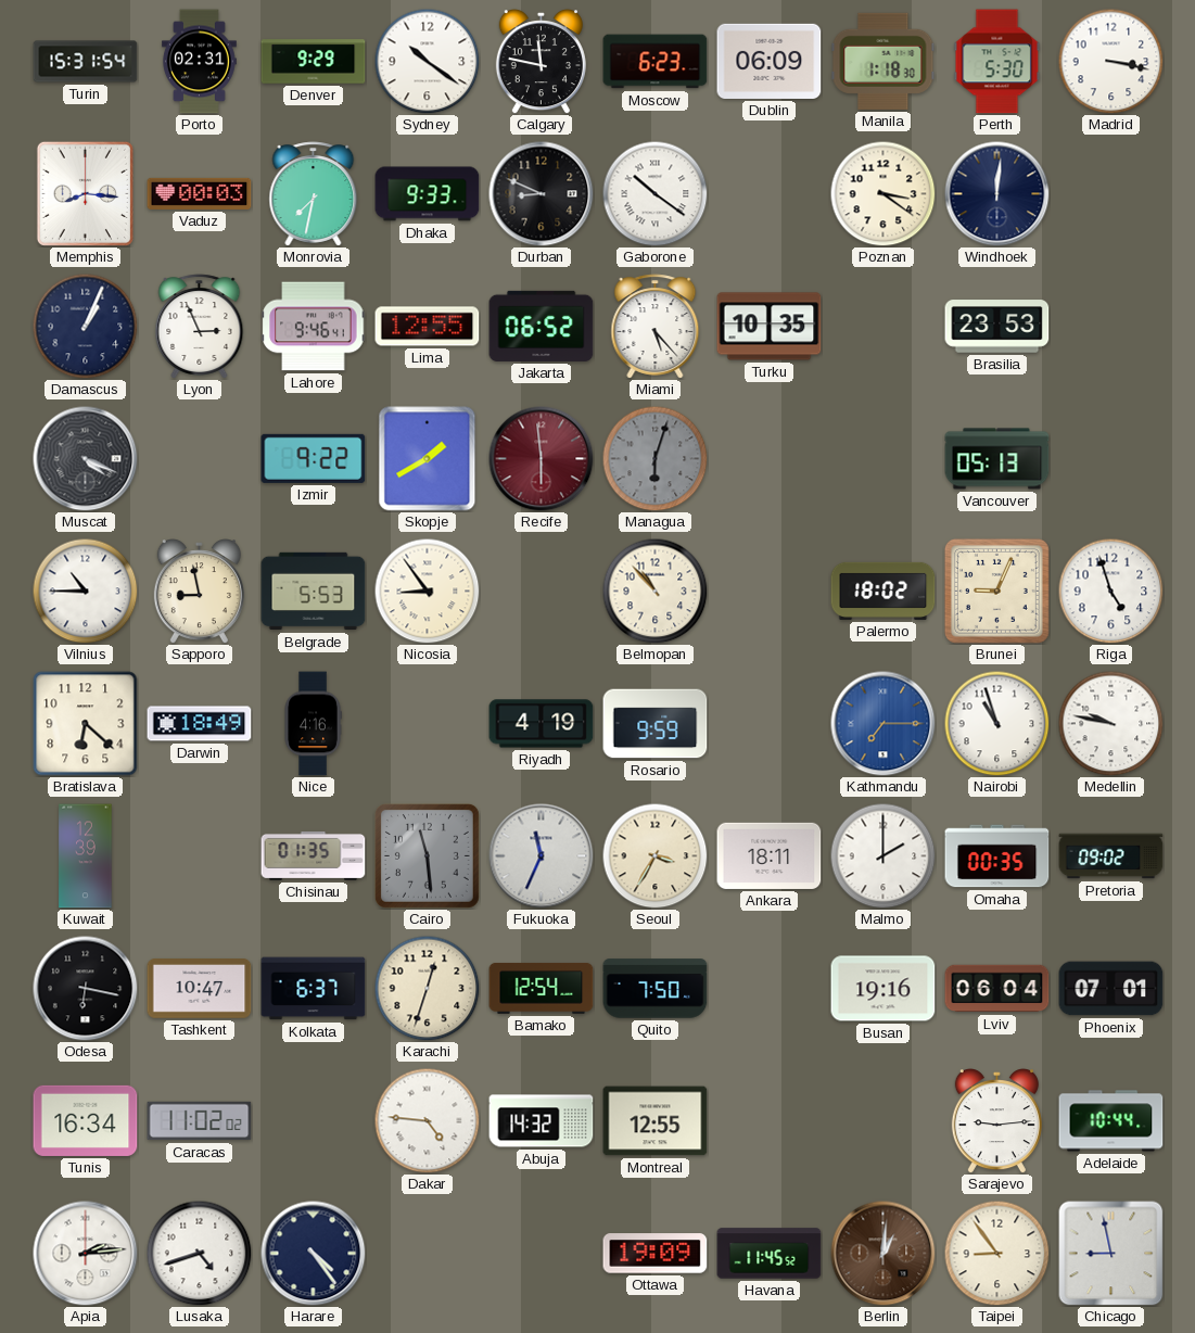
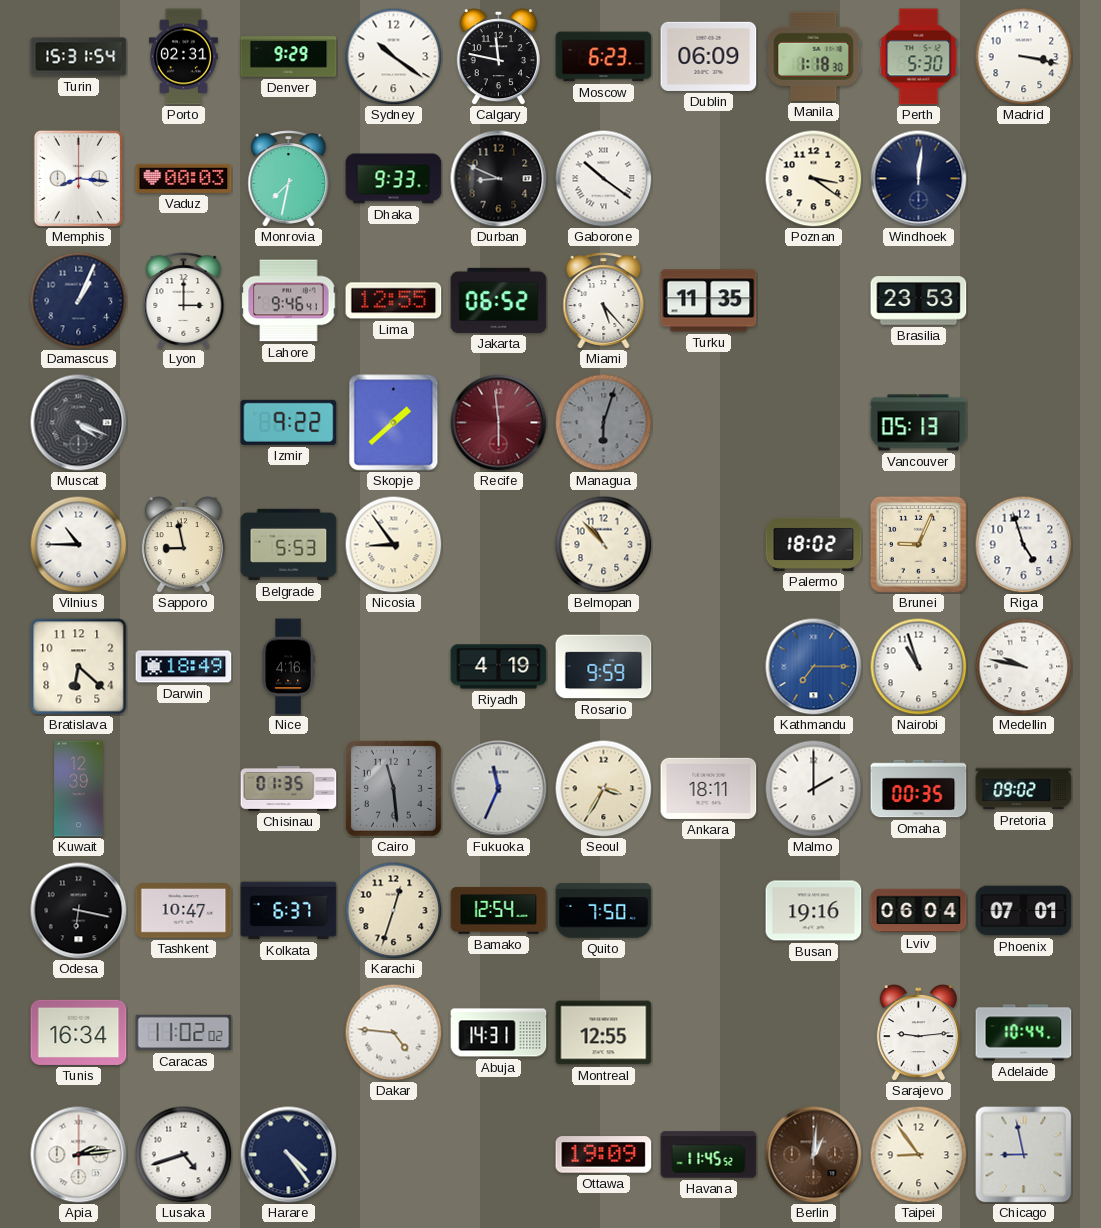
Lyon: 2:56 -> 3:00 (184, 301)
Turku: 10:35 -> 11:35 (709, 301)
Skopje: 1:40 -> 1:38 (394, 423)
Abuja: 14:32 -> 14:31 (499, 1033)
